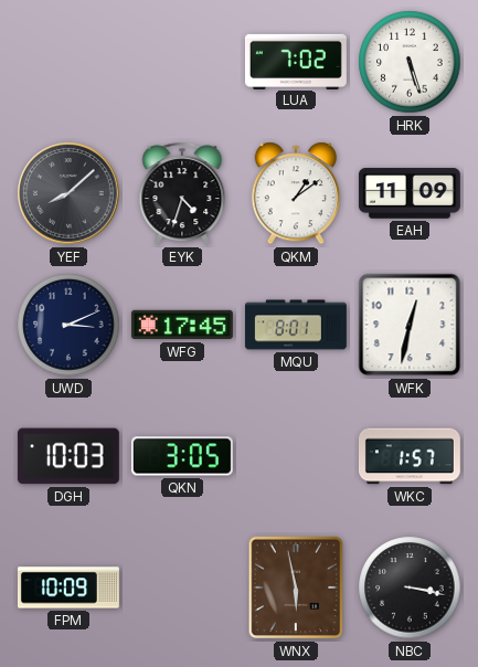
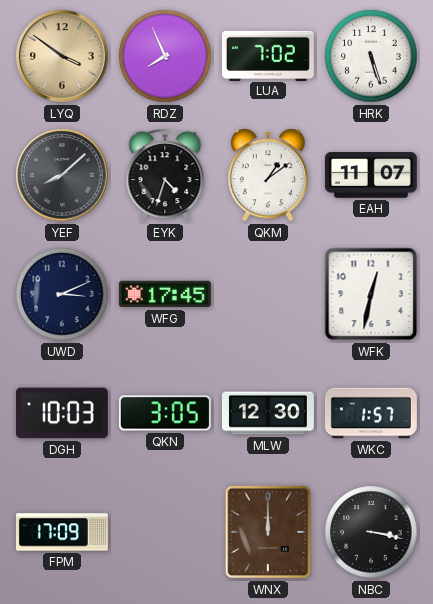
LYQ: none -> 3:51 (62, 56)
RDZ: none -> 7:56 (165, 56)
EAH: 11:09 -> 11:07 (371, 175)
MQU: 8:01 -> none (296, 325)
MLW: none -> 12:30 (268, 413)
FPM: 10:09 -> 17:09 (62, 532)
WNX: 5:58 -> 12:00 (268, 532)
